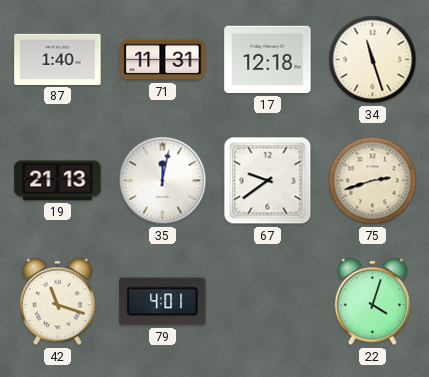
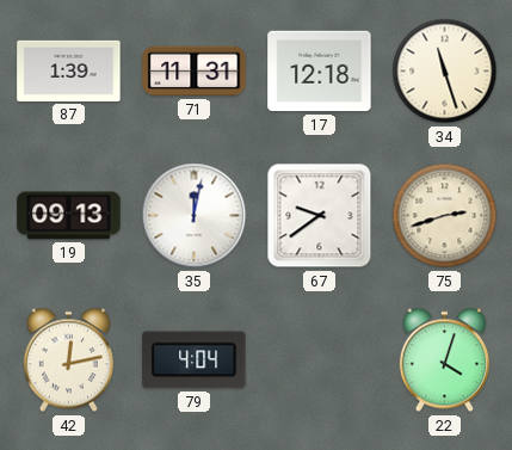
87: 1:40 -> 1:39 (69, 70)
19: 21:13 -> 09:13 (69, 216)
42: 11:18 -> 12:13 (68, 360)
79: 4:01 -> 4:04 (195, 360)
